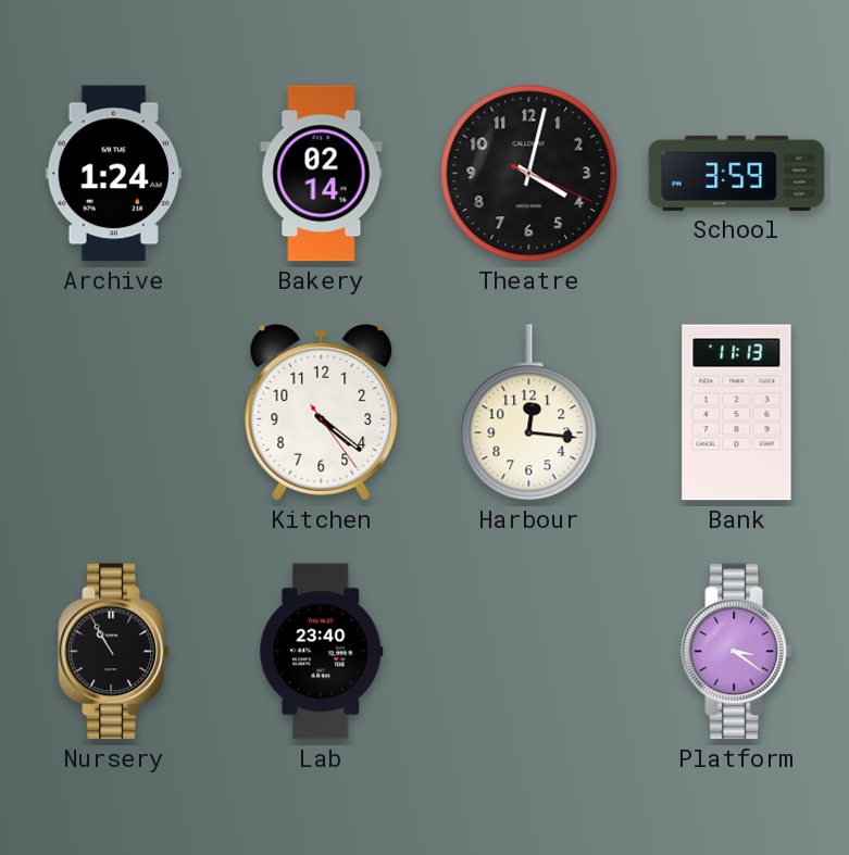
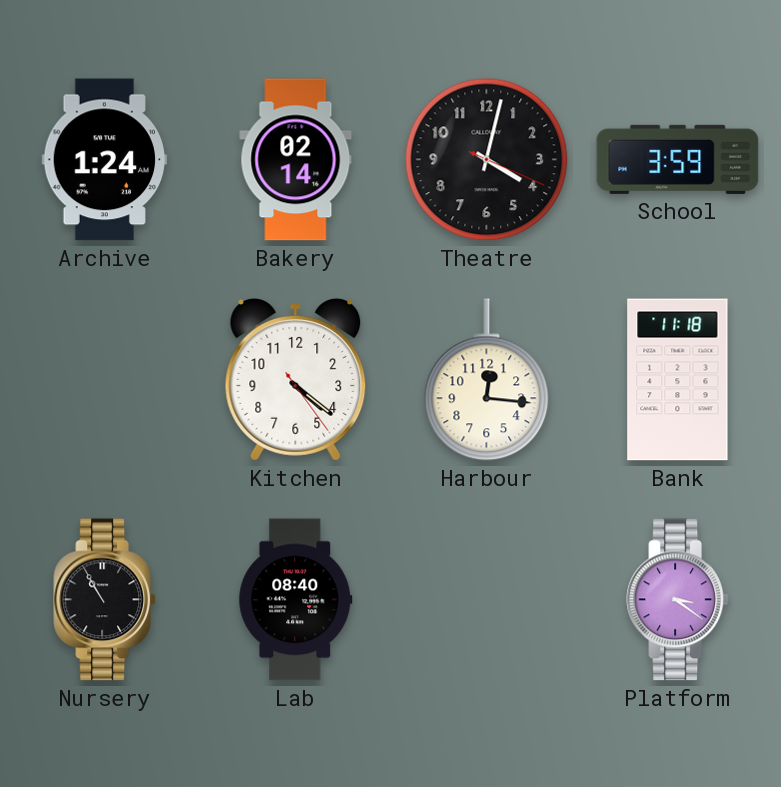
Bank: 11:13 -> 11:18 (678, 380)
Lab: 23:40 -> 08:40 (296, 600)
